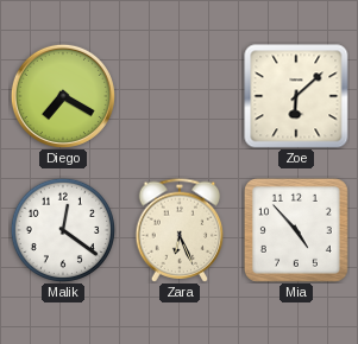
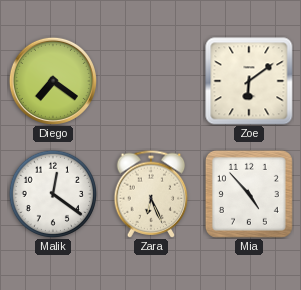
Diego: 7:20 -> 7:21 (53, 81)
Zoe: 6:08 -> 6:09 (249, 81)
